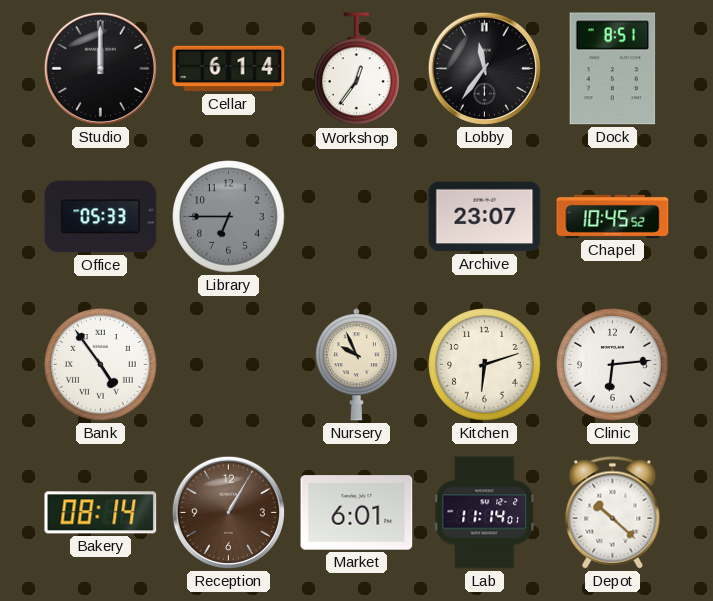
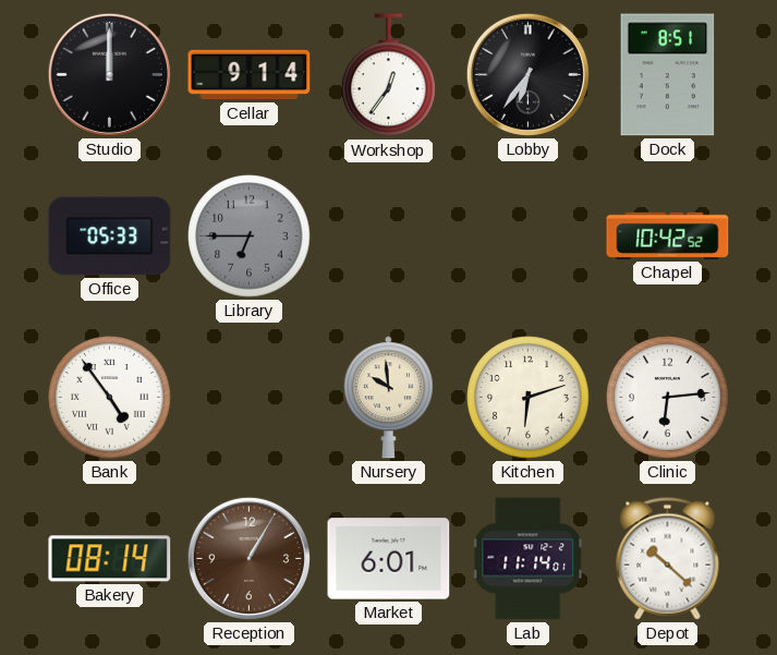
Cellar: 6:14 -> 9:14 (250, 75)
Lobby: 11:36 -> 6:36 (527, 74)
Archive: 23:07 -> none (485, 217)
Chapel: 10:45 -> 10:42 (668, 235)
Nursery: 9:56 -> 9:59 (388, 398)
